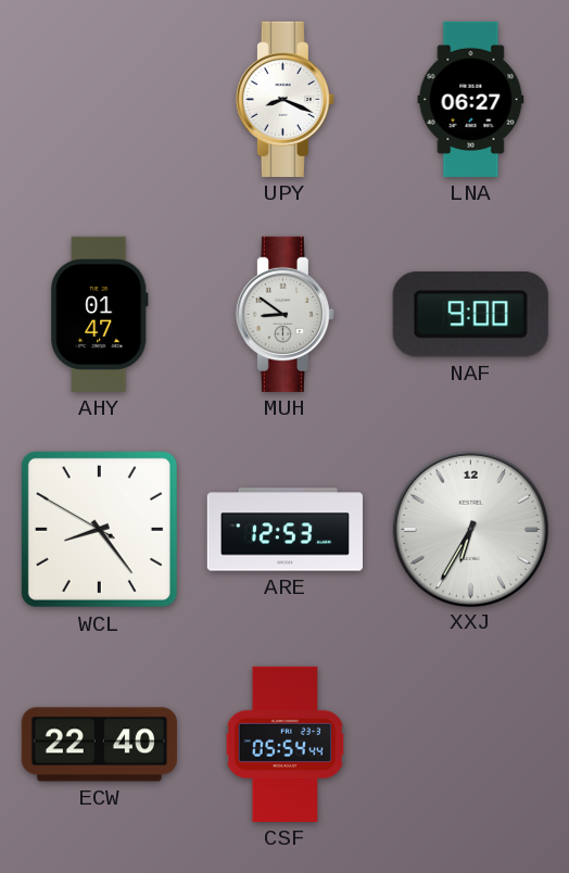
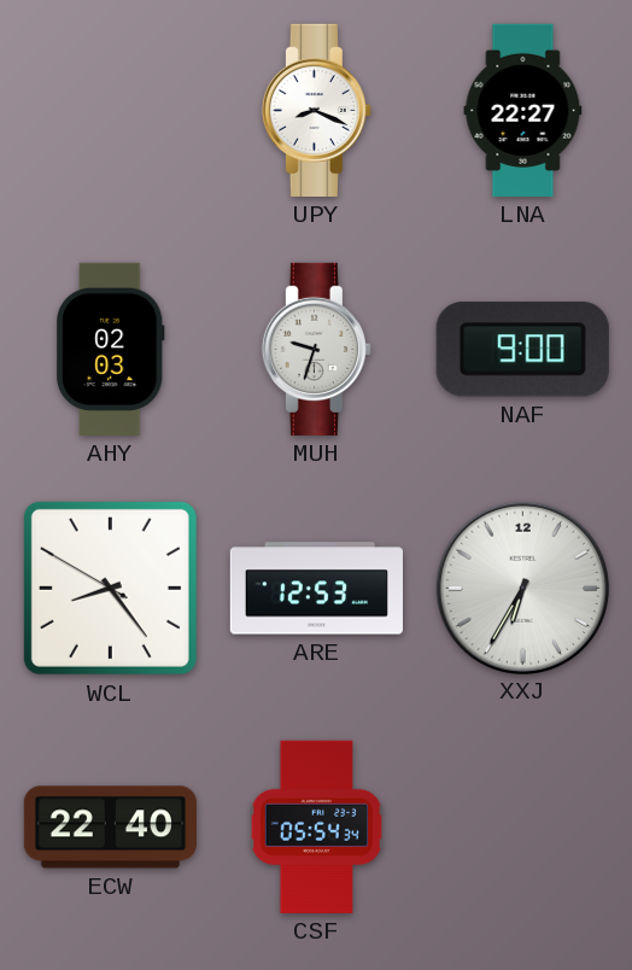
LNA: 06:27 -> 22:27 (523, 110)
AHY: 01:47 -> 02:03 (111, 349)
MUH: 8:51 -> 9:33 (316, 349)
CSF: 05:54:44 -> 05:54:34 (317, 826)
